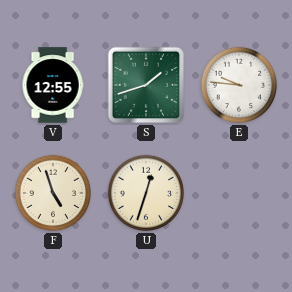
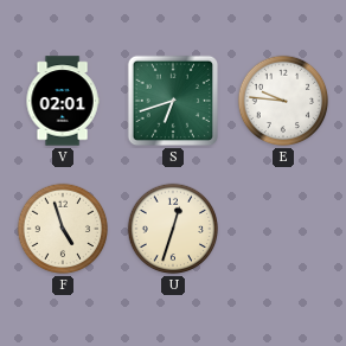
V: 12:55 -> 02:01 (63, 101)
S: 1:42 -> 6:42 (173, 101)
